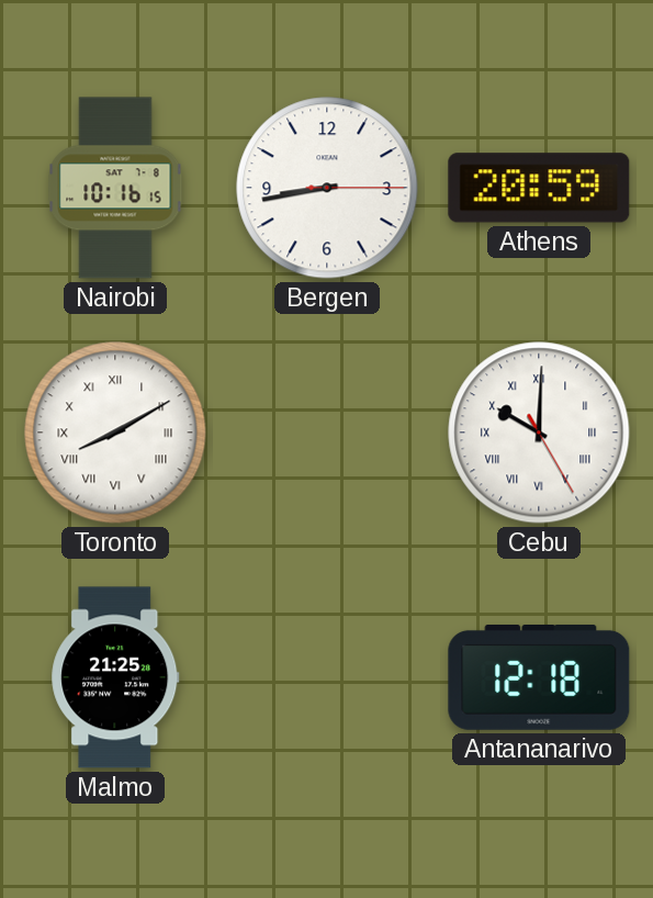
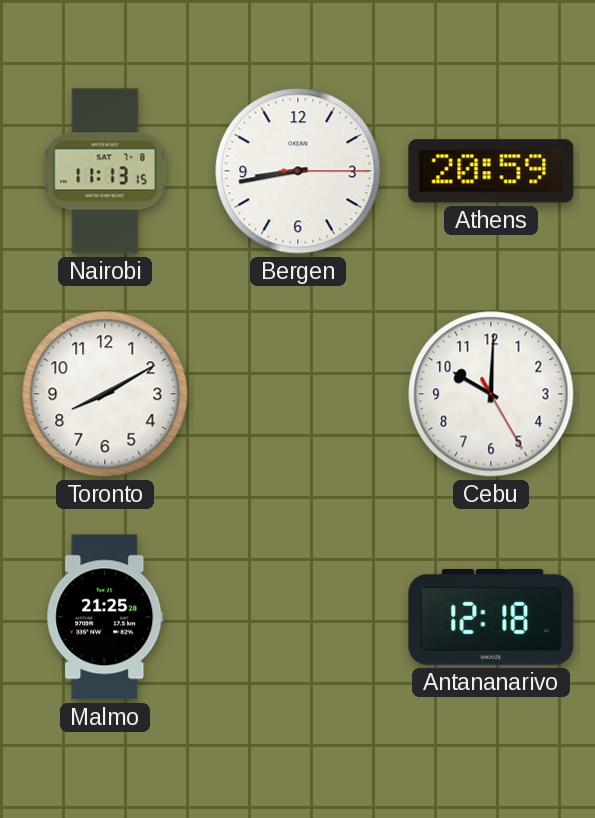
Nairobi: 10:16 -> 11:13 (105, 171)
Toronto numerals: Roman -> Arabic (105, 394)
Cebu numerals: Roman -> Arabic (491, 394)
